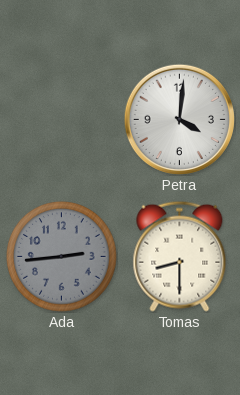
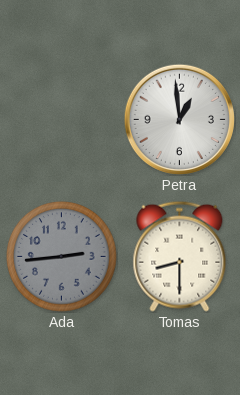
Petra: 4:01 -> 12:59 (179, 119)
